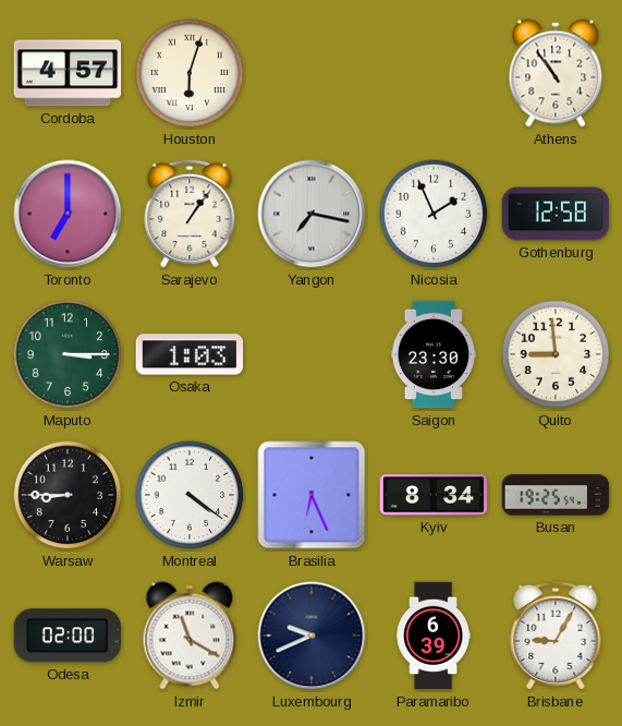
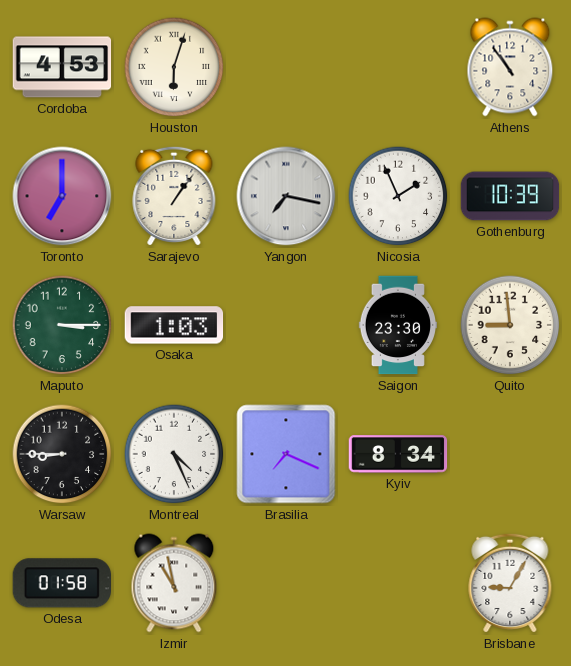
Cordoba: 4:57 -> 4:53 (62, 67)
Gothenburg: 12:58 -> 10:39 (510, 196)
Montreal: 4:21 -> 4:26 (174, 454)
Brasilia: 6:26 -> 7:19 (286, 454)
Busan: 19:25 -> none (556, 495)
Odesa: 02:00 -> 01:58 (61, 583)
Izmir: 11:20 -> 10:58 (174, 583)
Luxembourg: 9:41 -> none (312, 636)
Paramaribo: 6:39 -> none (434, 636)
